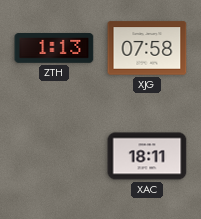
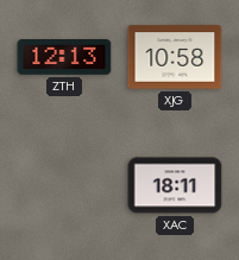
ZTH: 1:13 -> 12:13 (64, 58)
XJG: 07:58 -> 10:58 (175, 57)
